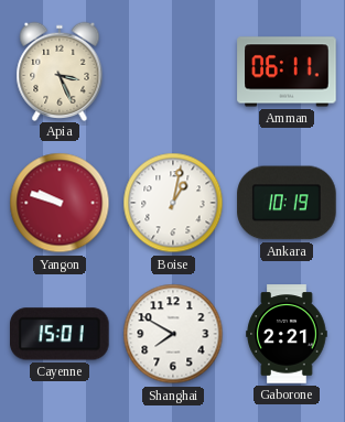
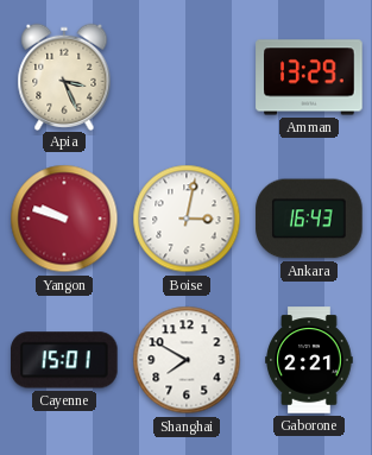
Amman: 06:11 -> 13:29 (309, 77)
Boise: 1:02 -> 3:02 (187, 219)
Ankara: 10:19 -> 16:43 (309, 219)
